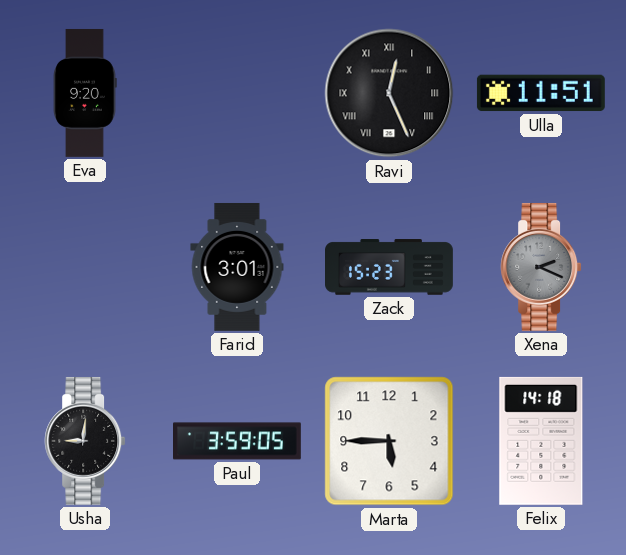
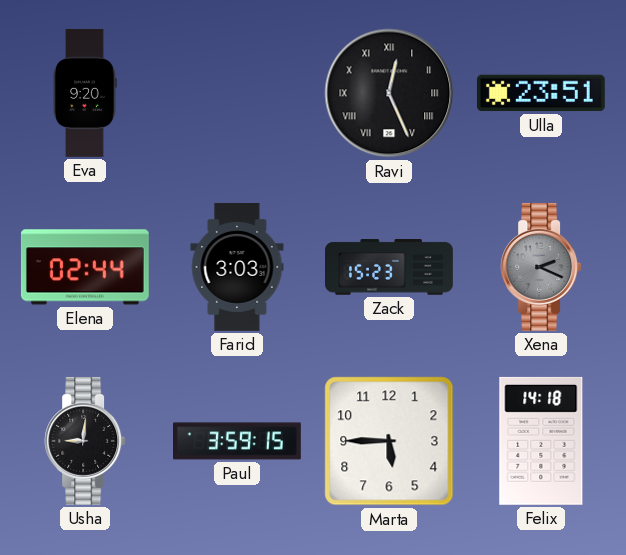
Ulla: 11:51 -> 23:51 (541, 93)
Elena: none -> 02:44 (85, 267)
Farid: 3:01 -> 3:03 (237, 267)
Paul: 3:59:05 -> 3:59:15 (238, 441)
